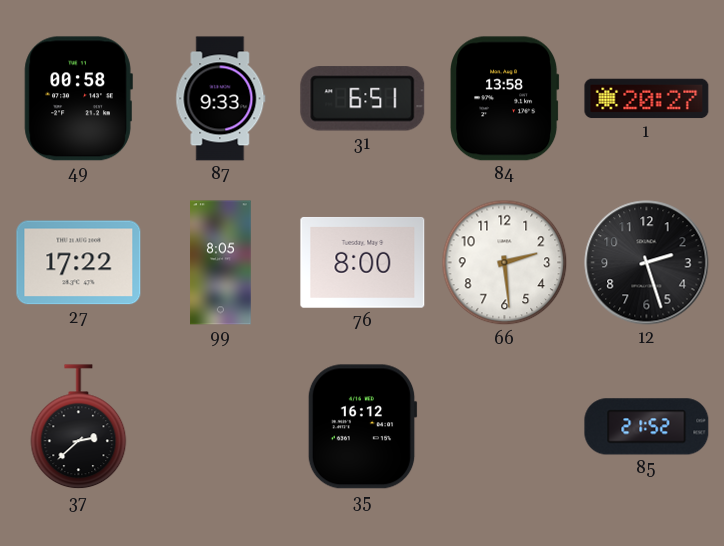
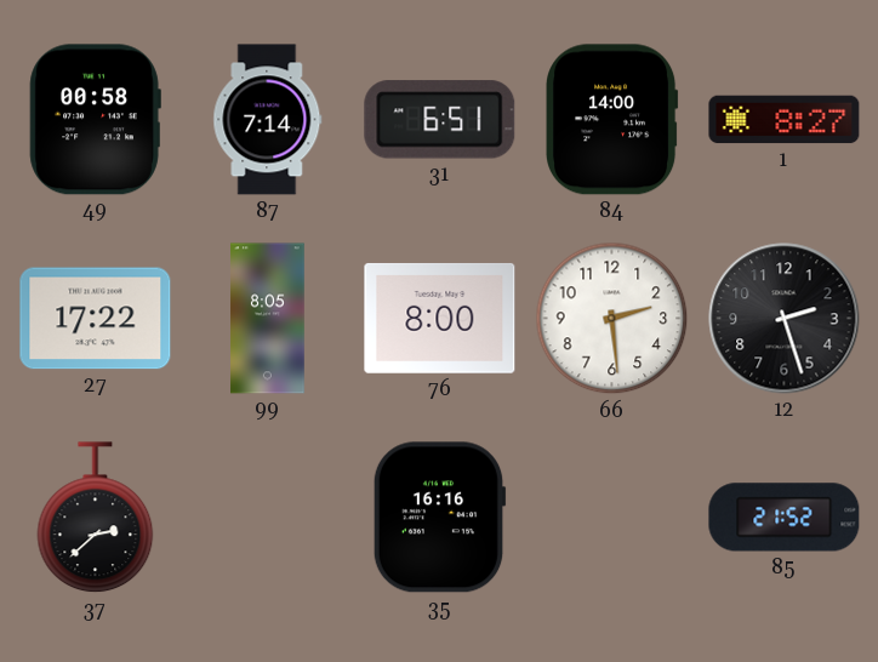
87: 9:33 -> 7:14 (268, 120)
84: 13:58 -> 14:00 (612, 120)
1: 20:27 -> 8:27 (785, 120)
35: 16:12 -> 16:16 (439, 518)
